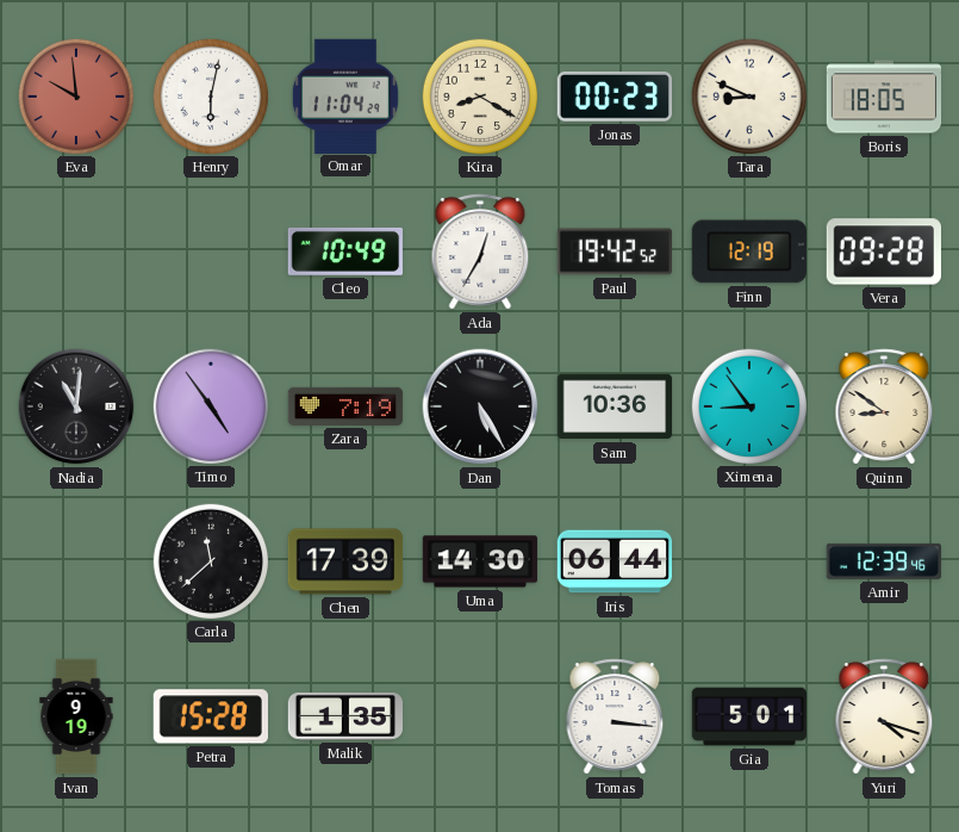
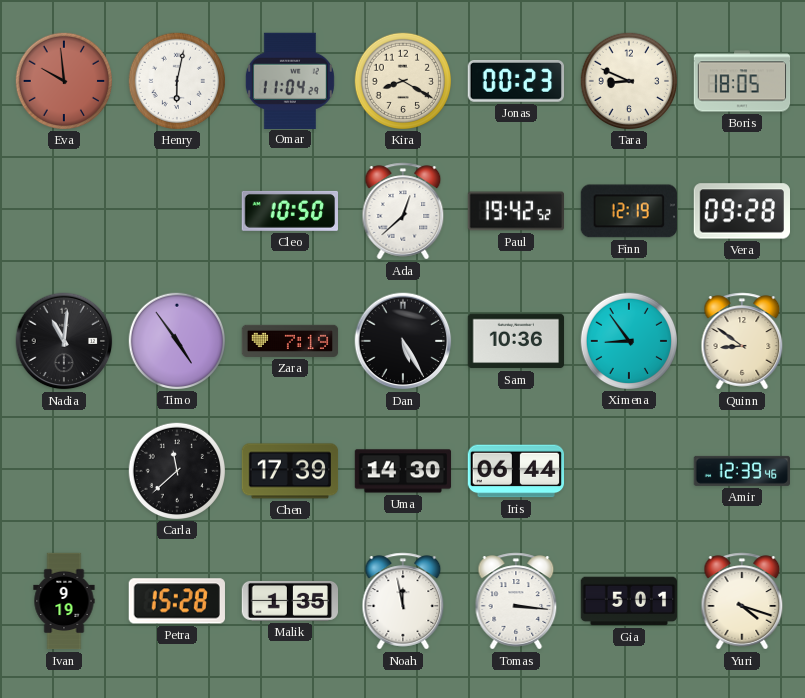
Cleo: 10:49 -> 10:50 (289, 211)
Ada: 12:35 -> 12:38 (403, 211)
Noah: none -> 11:58 (403, 601)
